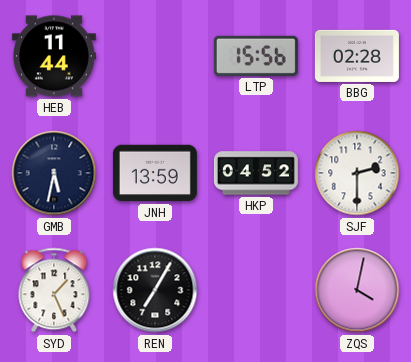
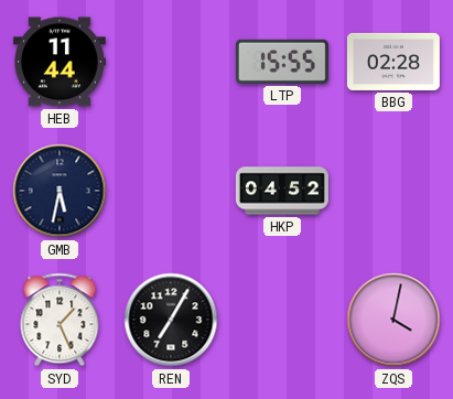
LTP: 15:56 -> 15:55 (282, 62)
JNH: 13:59 -> none (155, 173)
SJF: 2:30 -> none (357, 173)
